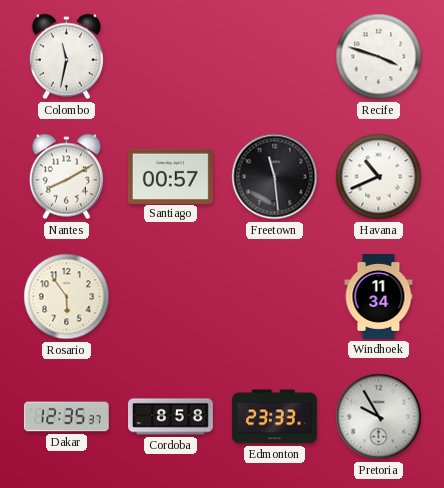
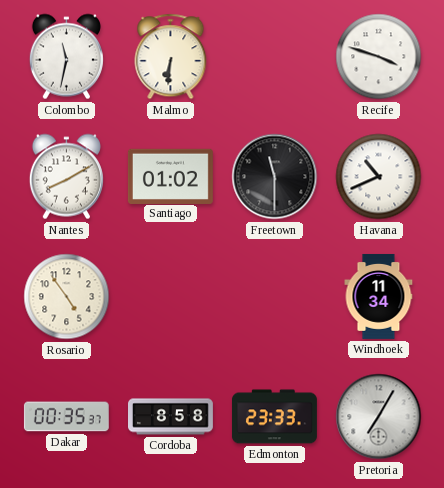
Malmo: none -> 6:31 (171, 57)
Santiago: 00:57 -> 01:02 (170, 176)
Freetown: 11:29 -> 11:30 (275, 177)
Rosario: 5:54 -> 4:54 (67, 297)
Dakar: 12:35 -> 00:35 (66, 417)
Pretoria: 9:55 -> 7:05 (379, 417)
